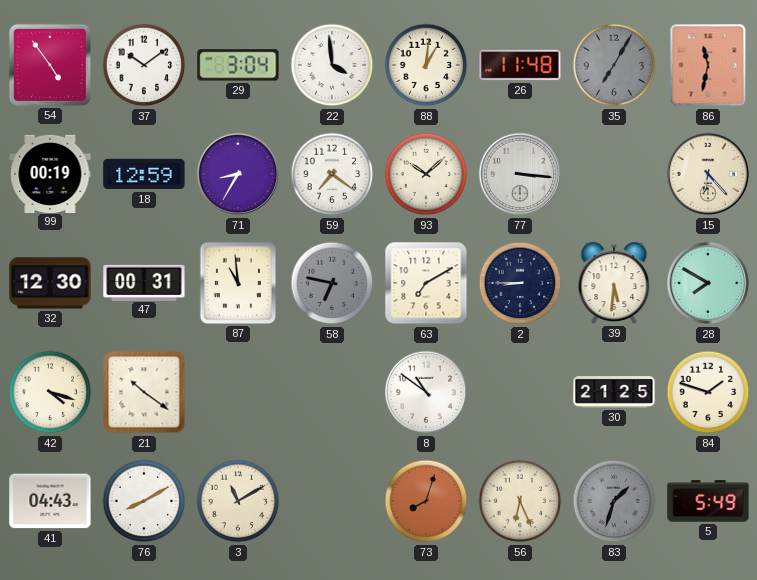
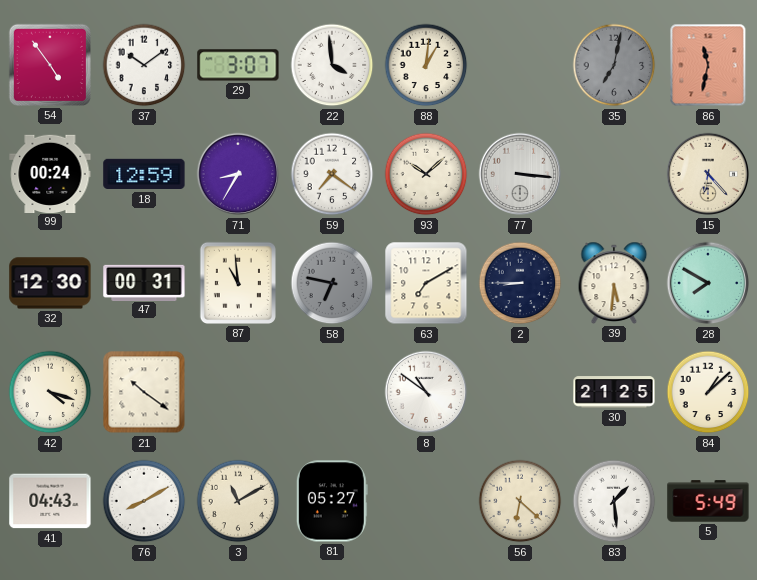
29: 3:04 -> 3:07 (238, 65)
26: 11:48 -> none (520, 65)
35: 7:05 -> 7:02 (614, 65)
99: 00:19 -> 00:24 (50, 173)
84: 1:48 -> 1:08 (708, 392)
81: none -> 05:27 (332, 501)
73: 8:03 -> none (426, 501)
56: 6:26 -> 6:22 (520, 501)
83: 1:33 -> 1:29 (614, 501)
83 dial: grey -> white (614, 501)
